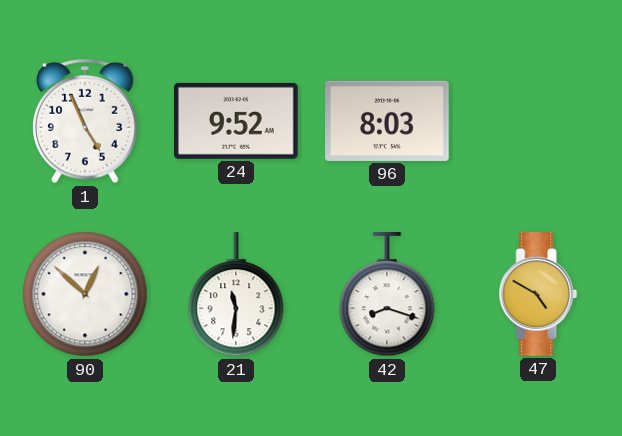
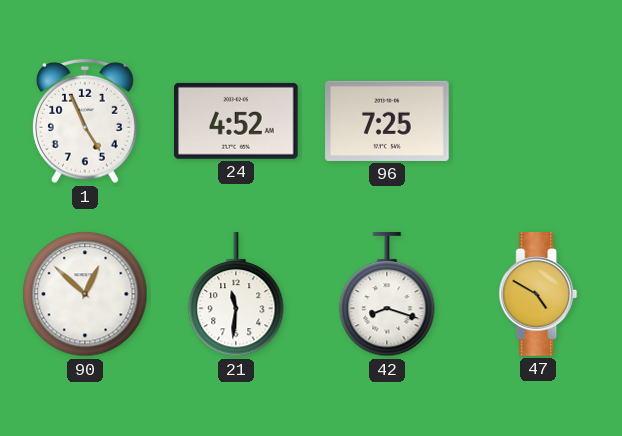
24: 9:52 -> 4:52 (237, 121)
96: 8:03 -> 7:25 (387, 121)
